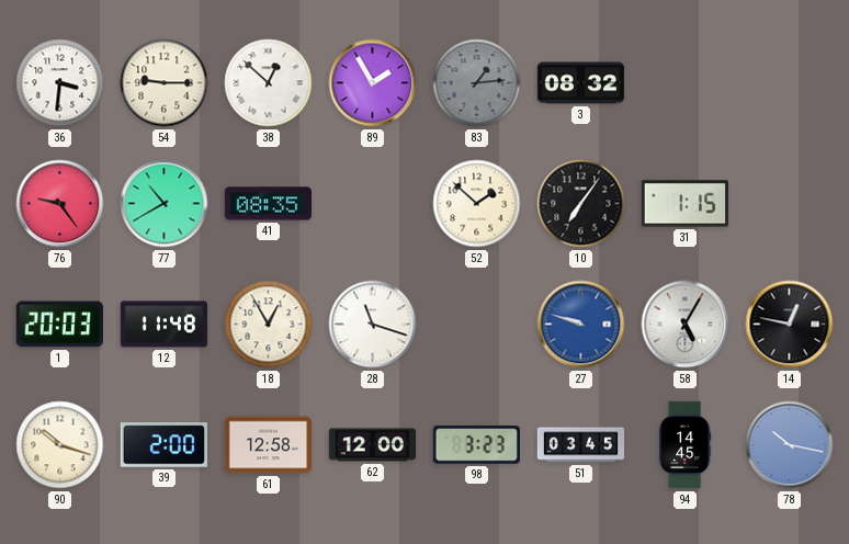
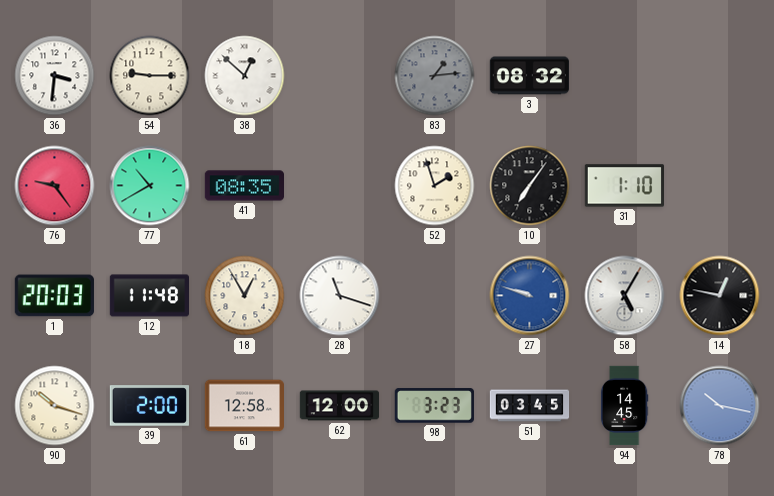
89: 1:55 -> none (373, 83)
52: 1:52 -> 1:57 (435, 186)
31: 1:15 -> 1:10 (624, 186)
